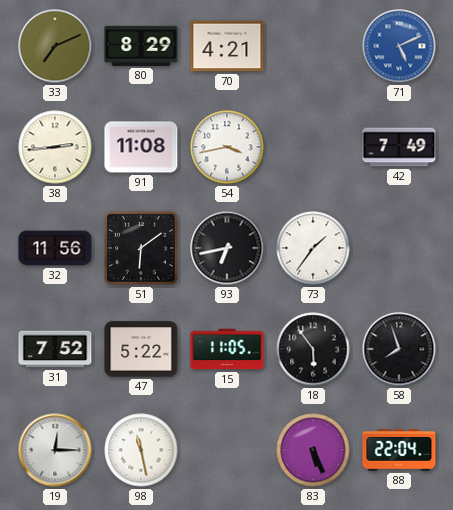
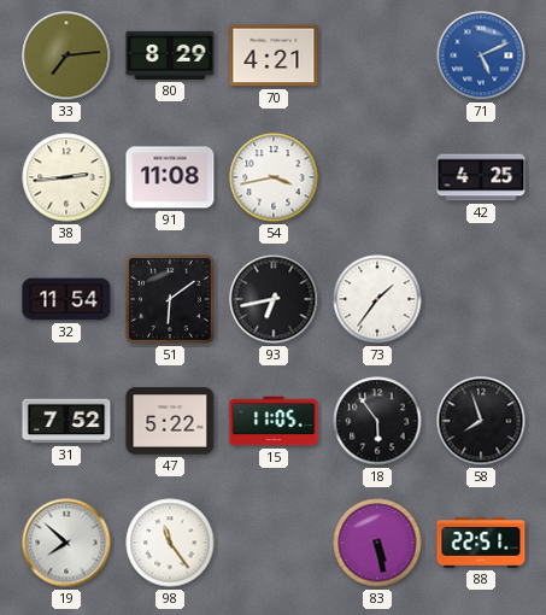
33: 7:11 -> 7:14 (66, 55)
42: 7:49 -> 4:25 (481, 177)
32: 11:56 -> 11:54 (66, 299)
19: 12:15 -> 7:52 (66, 543)
98: 11:28 -> 11:24 (170, 543)
83: 5:26 -> 5:28 (377, 543)
88: 22:04 -> 22:51 (481, 543)
